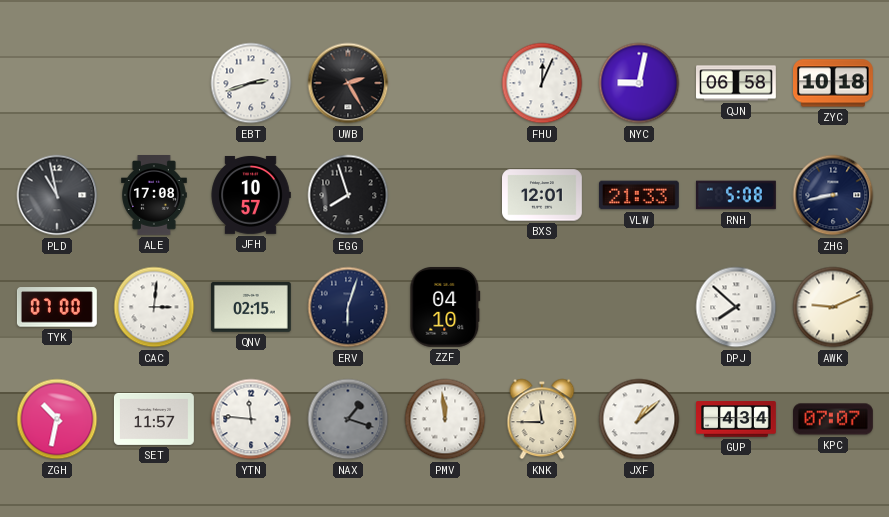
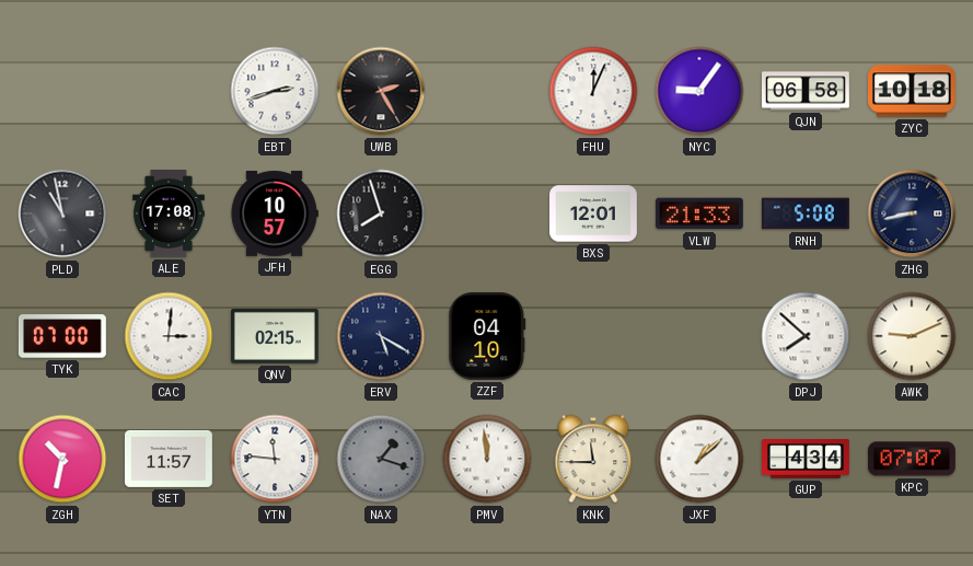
NYC: 9:02 -> 9:06 (699, 91)
ERV: 6:03 -> 5:20 (381, 336)
